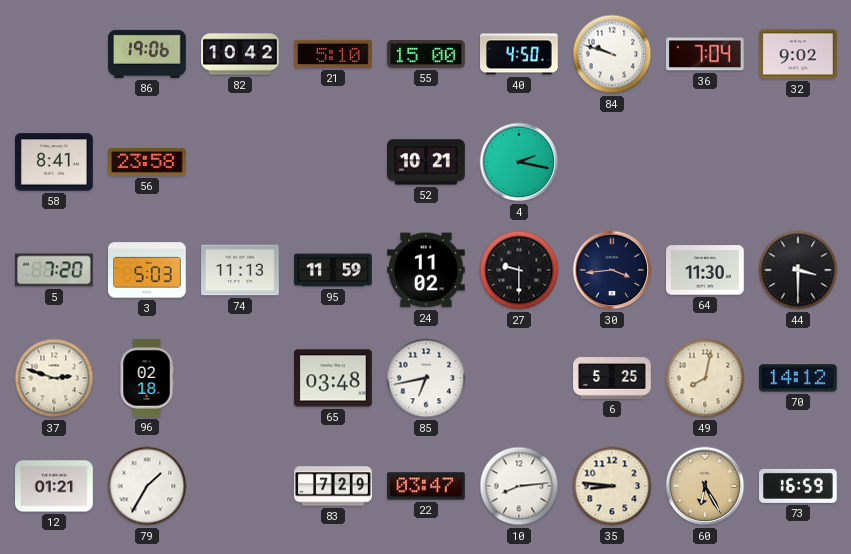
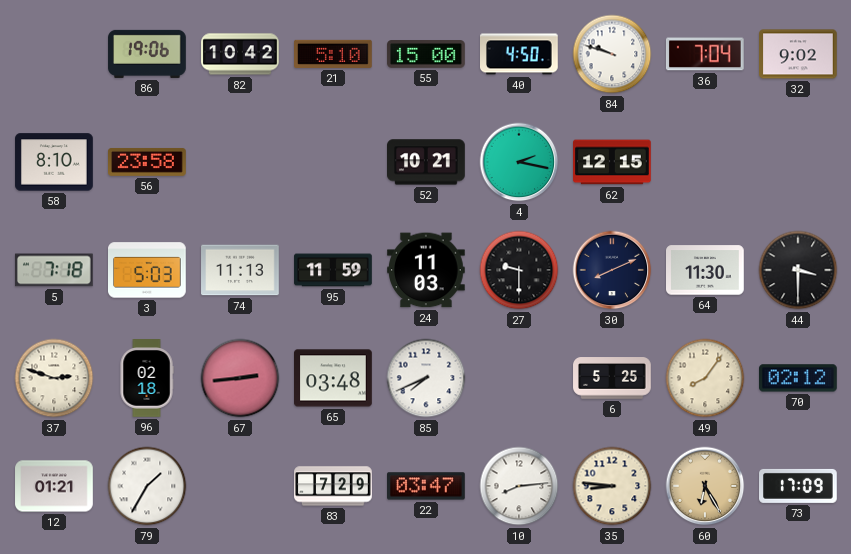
58: 8:41 -> 8:10 (54, 162)
62: none -> 12:15 (613, 162)
5: 7:20 -> 7:18 (54, 270)
24: 11:02 -> 11:03 (427, 270)
30: 3:44 -> 8:11 (612, 270)
67: none -> 2:44 (240, 378)
85: 6:43 -> 7:41 (426, 378)
49: 8:02 -> 8:06 (705, 378)
70: 14:12 -> 02:12 (799, 378)
73: 16:59 -> 17:09 (799, 486)
